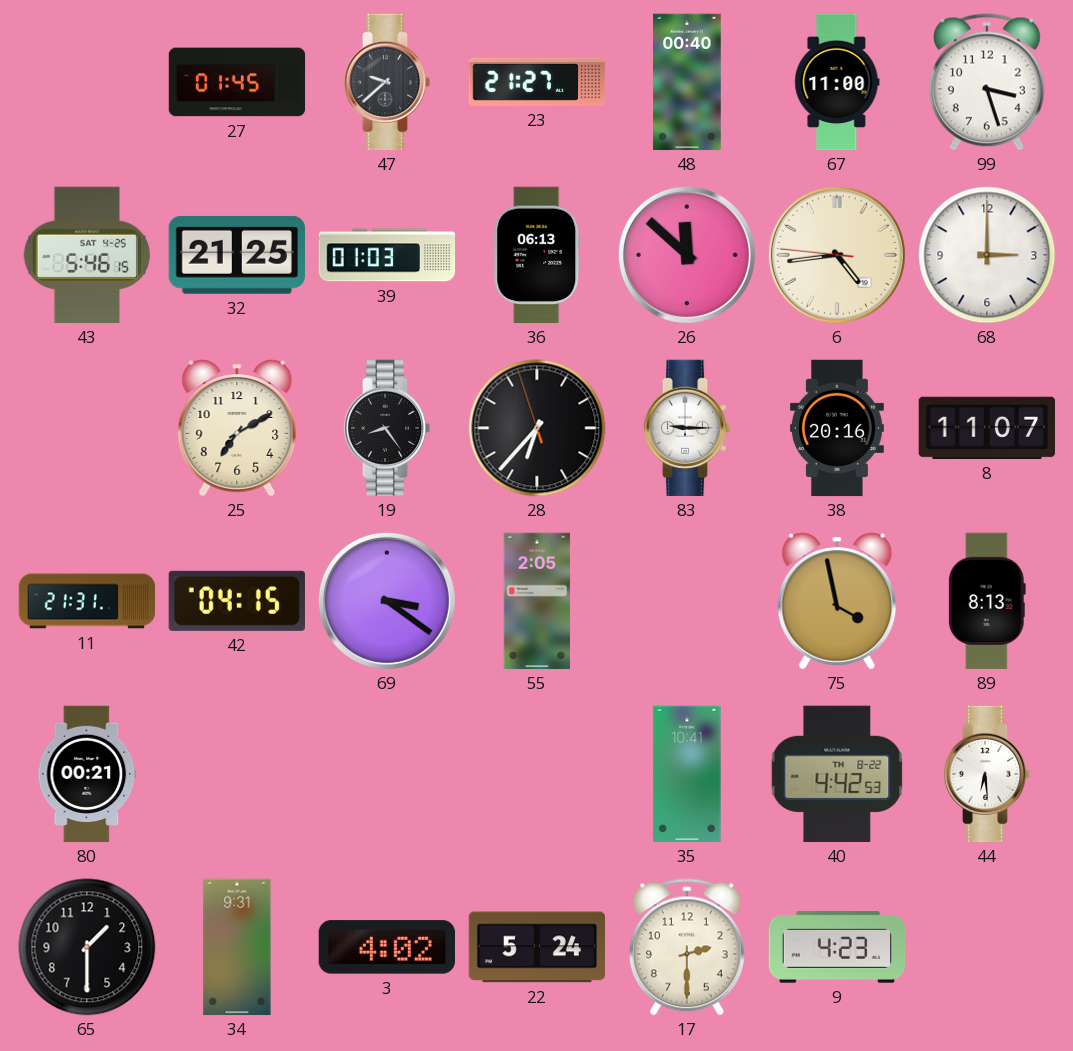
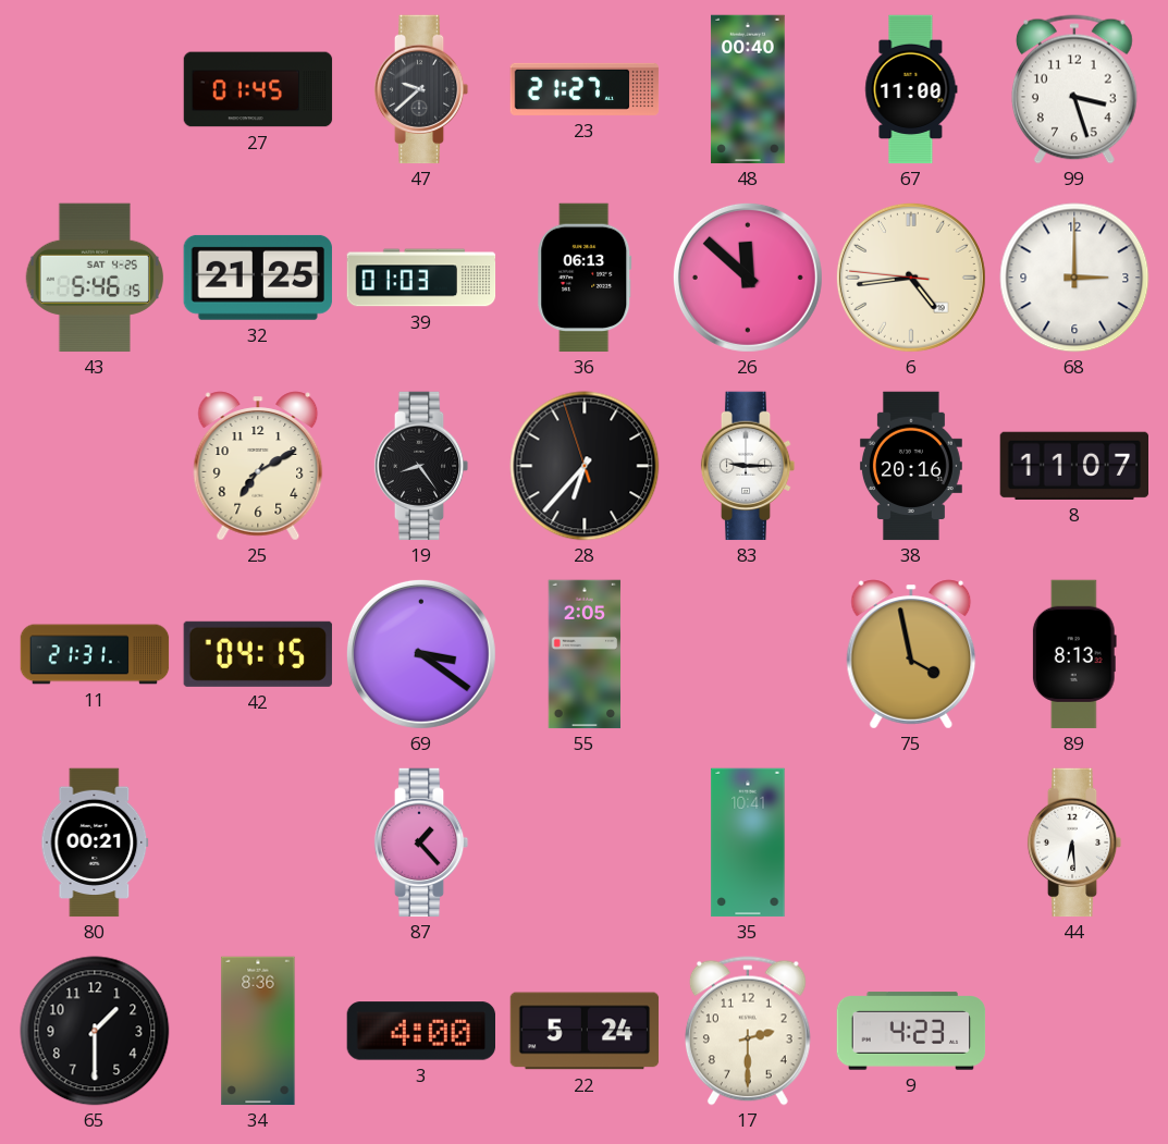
87: none -> 1:23 (421, 842)
40: 4:42 -> none (837, 774)
34: 9:31 -> 8:36 (258, 1031)
3: 4:02 -> 4:00 (420, 1031)
